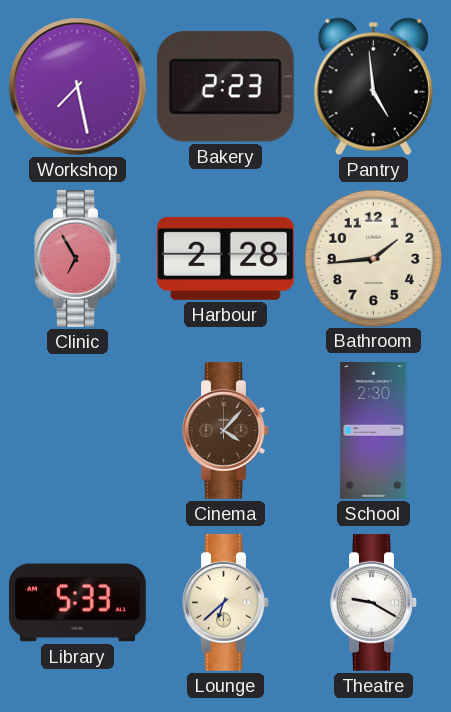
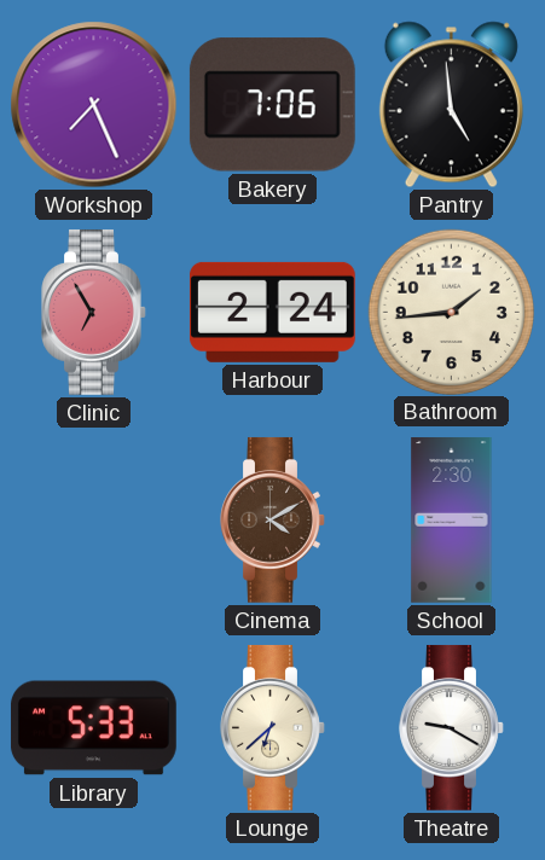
Workshop: 7:28 -> 7:26 (94, 105)
Bakery: 2:23 -> 7:06 (272, 105)
Harbour: 2:28 -> 2:24 (272, 312)
Cinema: 4:07 -> 4:10 (273, 519)
